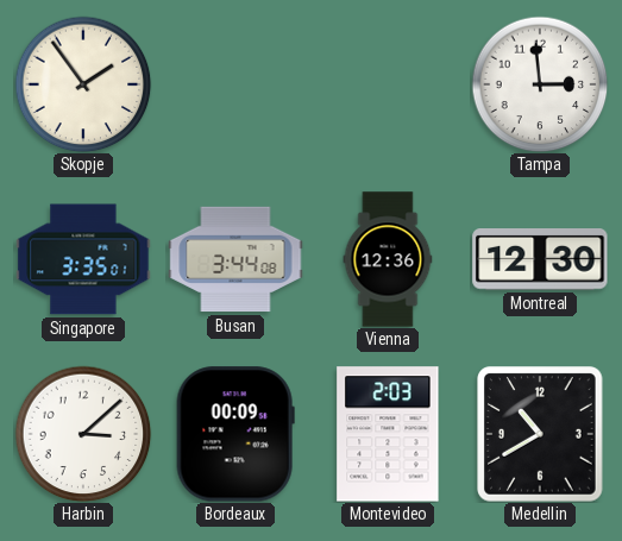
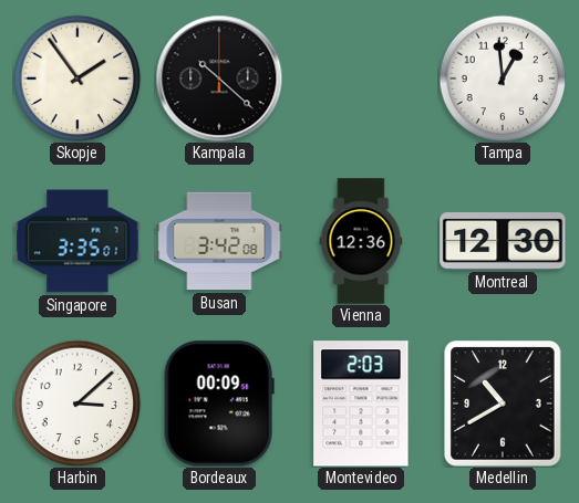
Kampala: none -> 10:22 (219, 78)
Tampa: 2:59 -> 12:59 (503, 78)
Busan: 3:44 -> 3:42 (219, 241)
